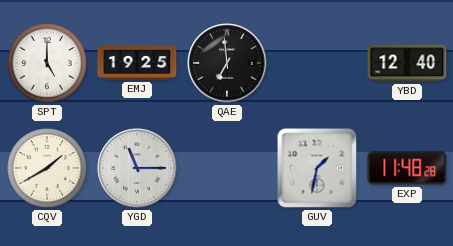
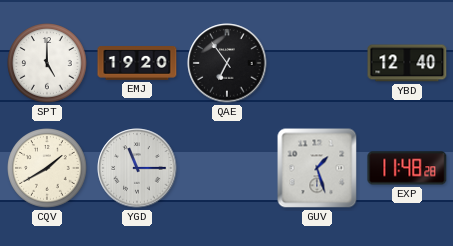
EMJ: 19:25 -> 19:20 (137, 64)
QAE: 6:59 -> 6:54 (227, 63)
GUV: 1:32 -> 1:27 (317, 168)
